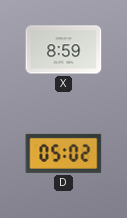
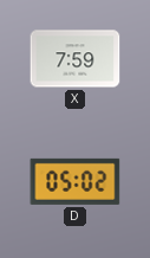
X: 8:59 -> 7:59 (76, 59)
